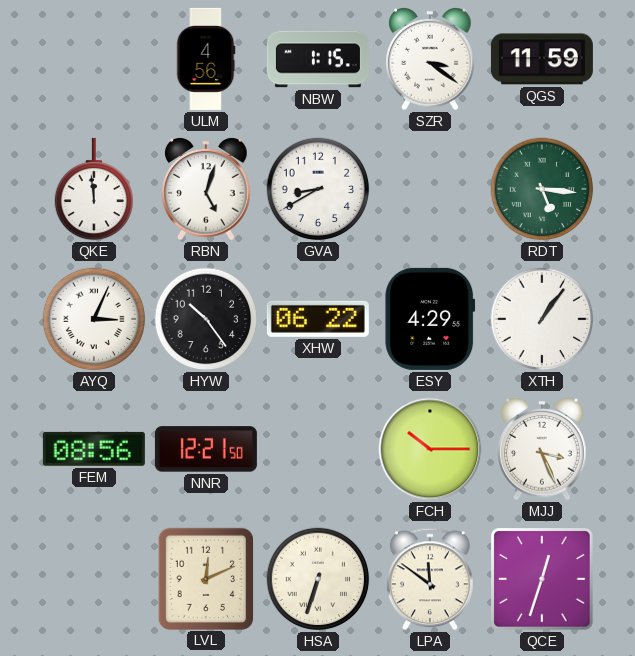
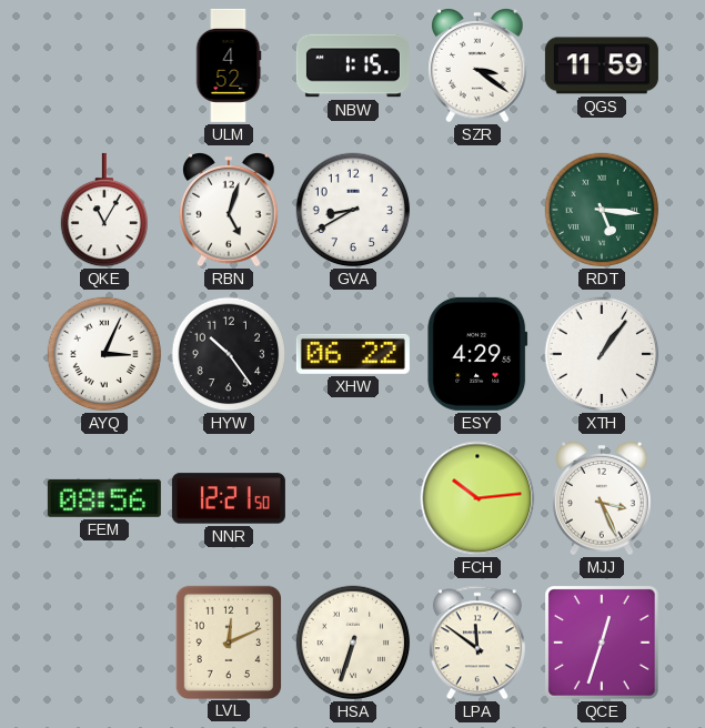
ULM: 4:56 -> 4:52 (229, 65)
QKE: 11:59 -> 11:05 (104, 210)
FCH: 10:15 -> 10:14 (477, 498)
